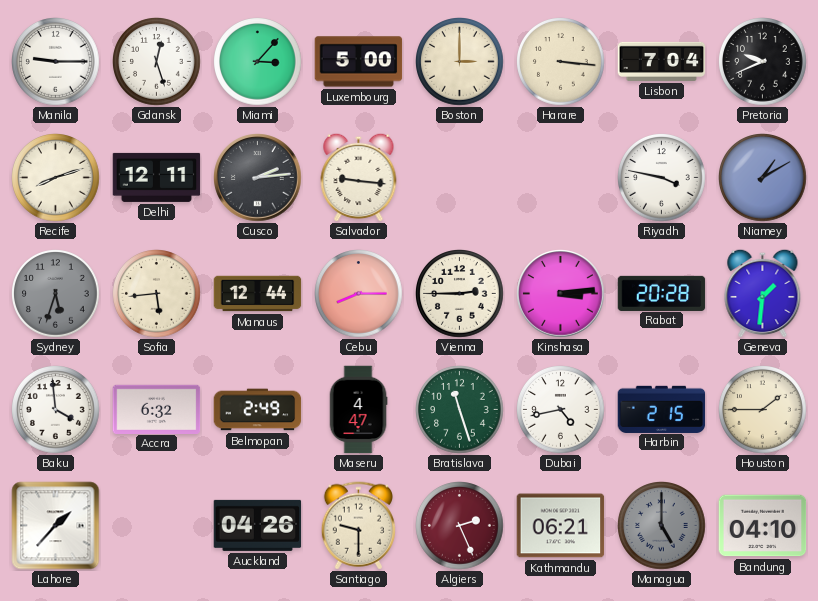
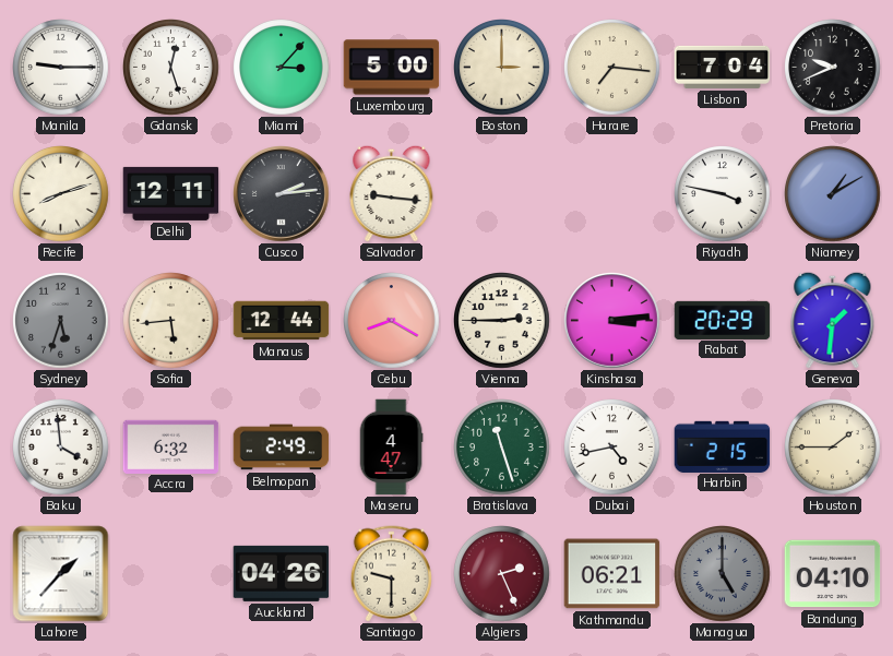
Harare: 3:16 -> 7:16 (612, 68)
Cebu: 8:15 -> 8:20 (392, 321)
Rabat: 20:28 -> 20:29 (723, 320)
